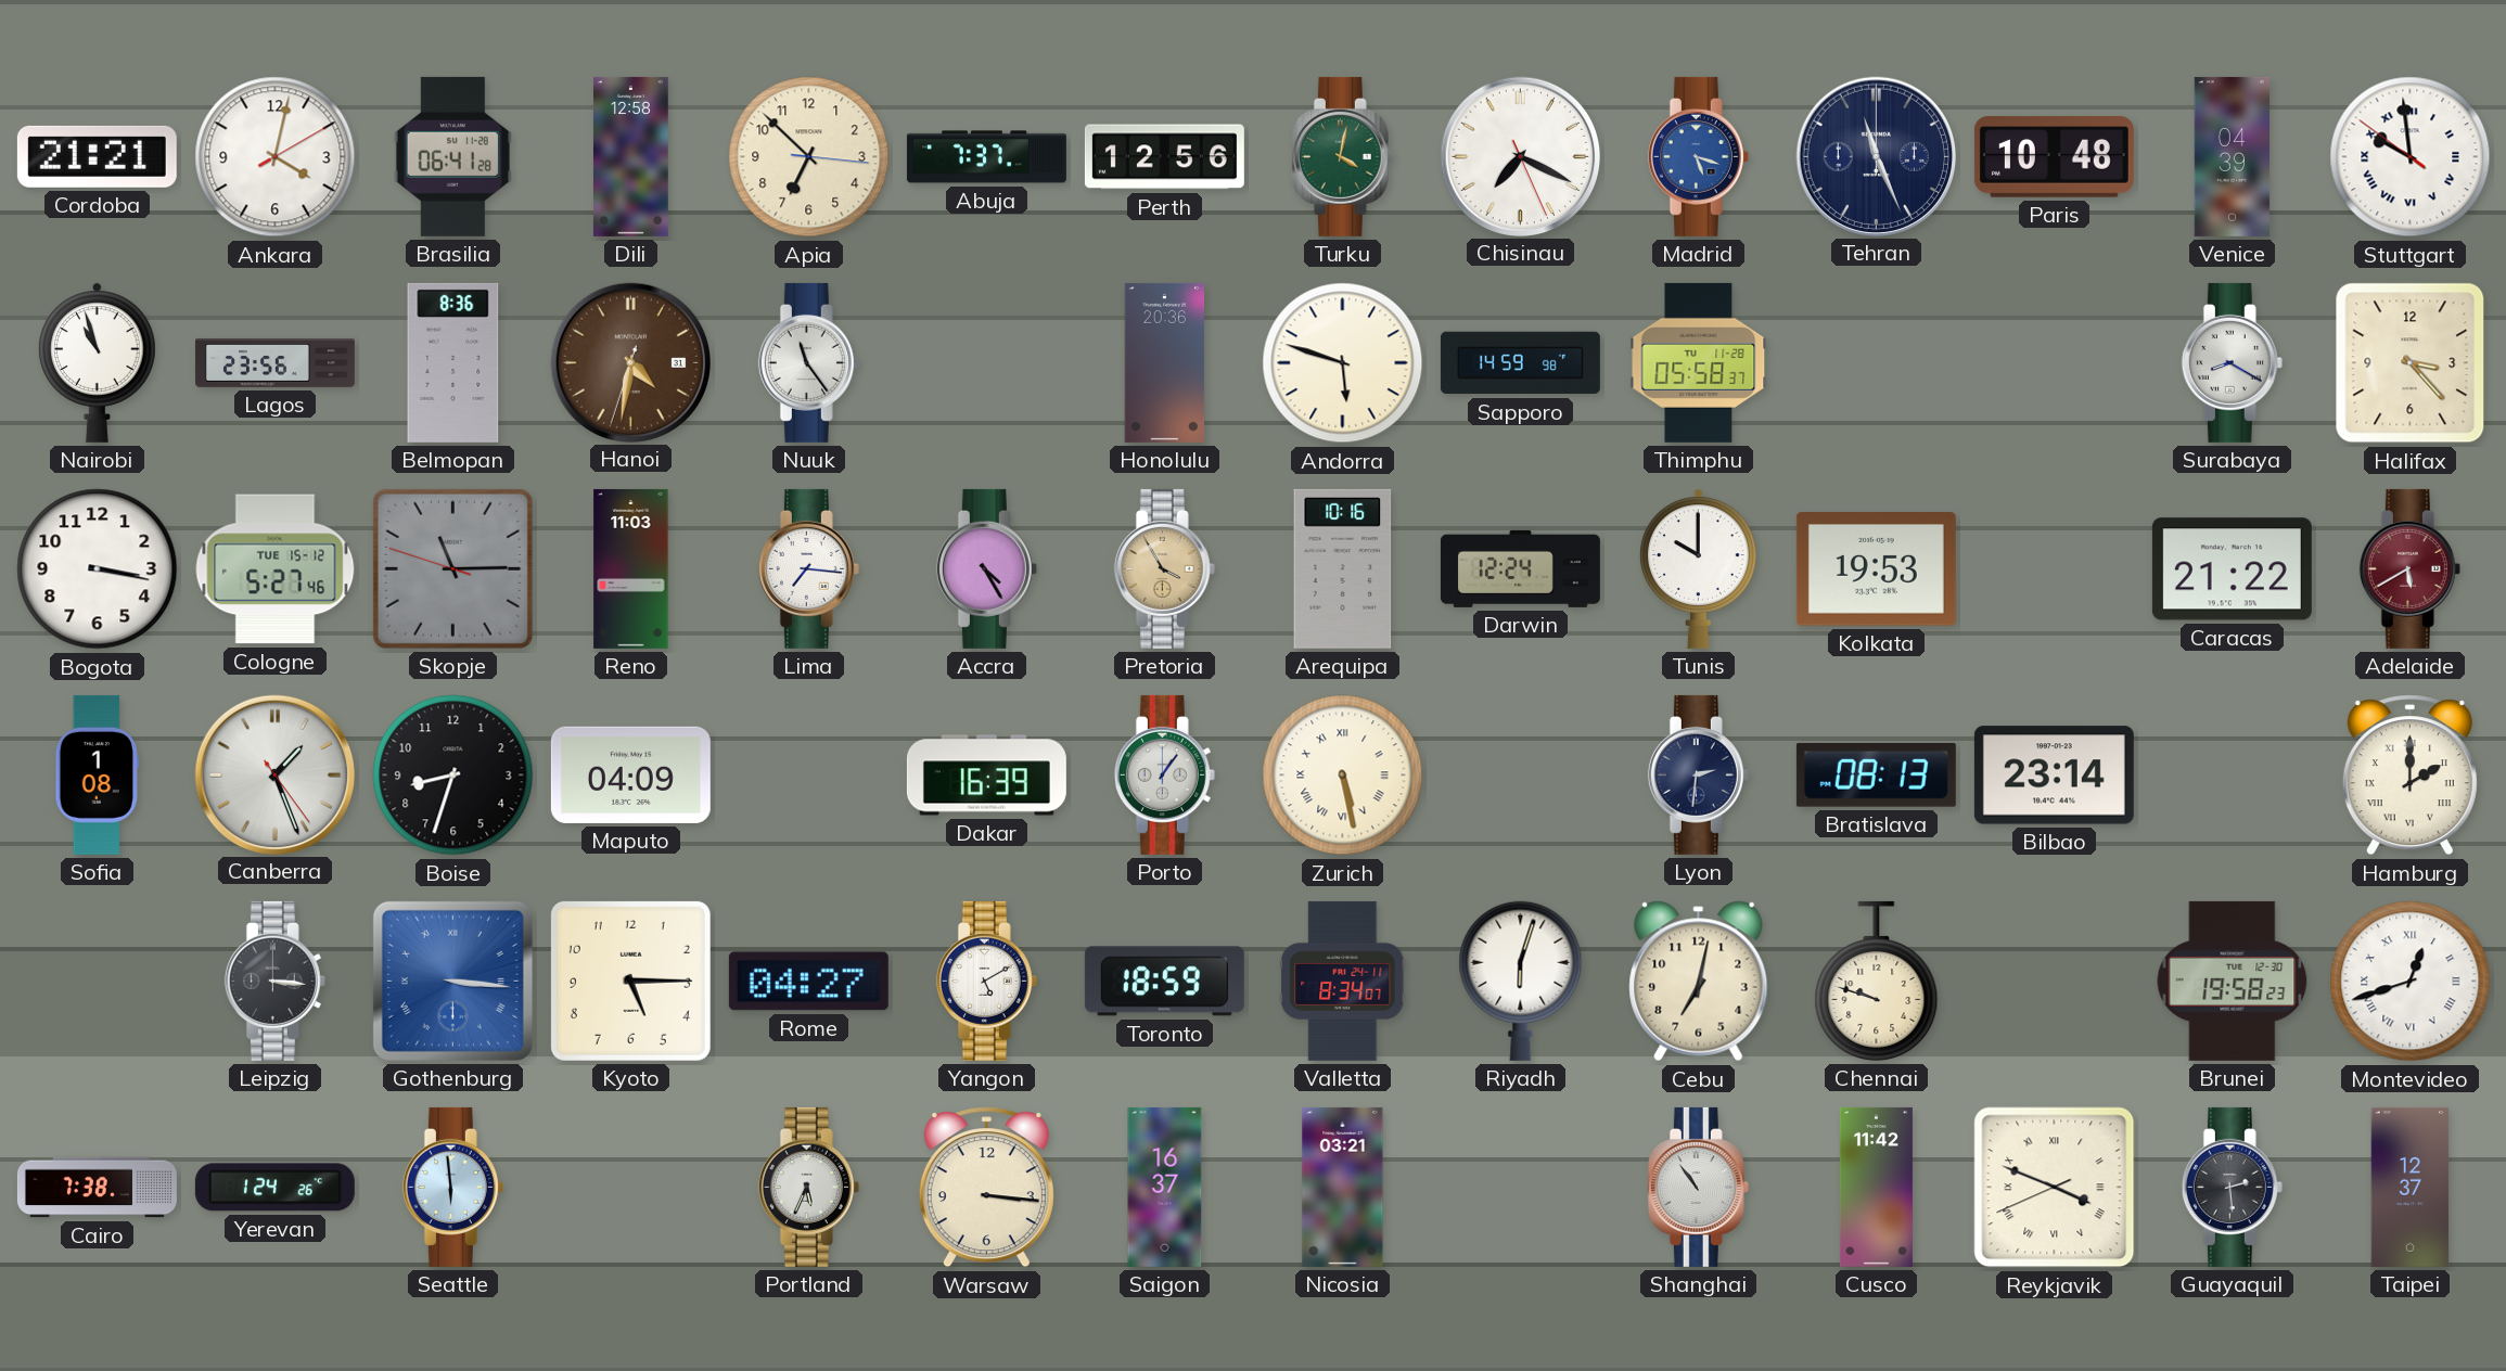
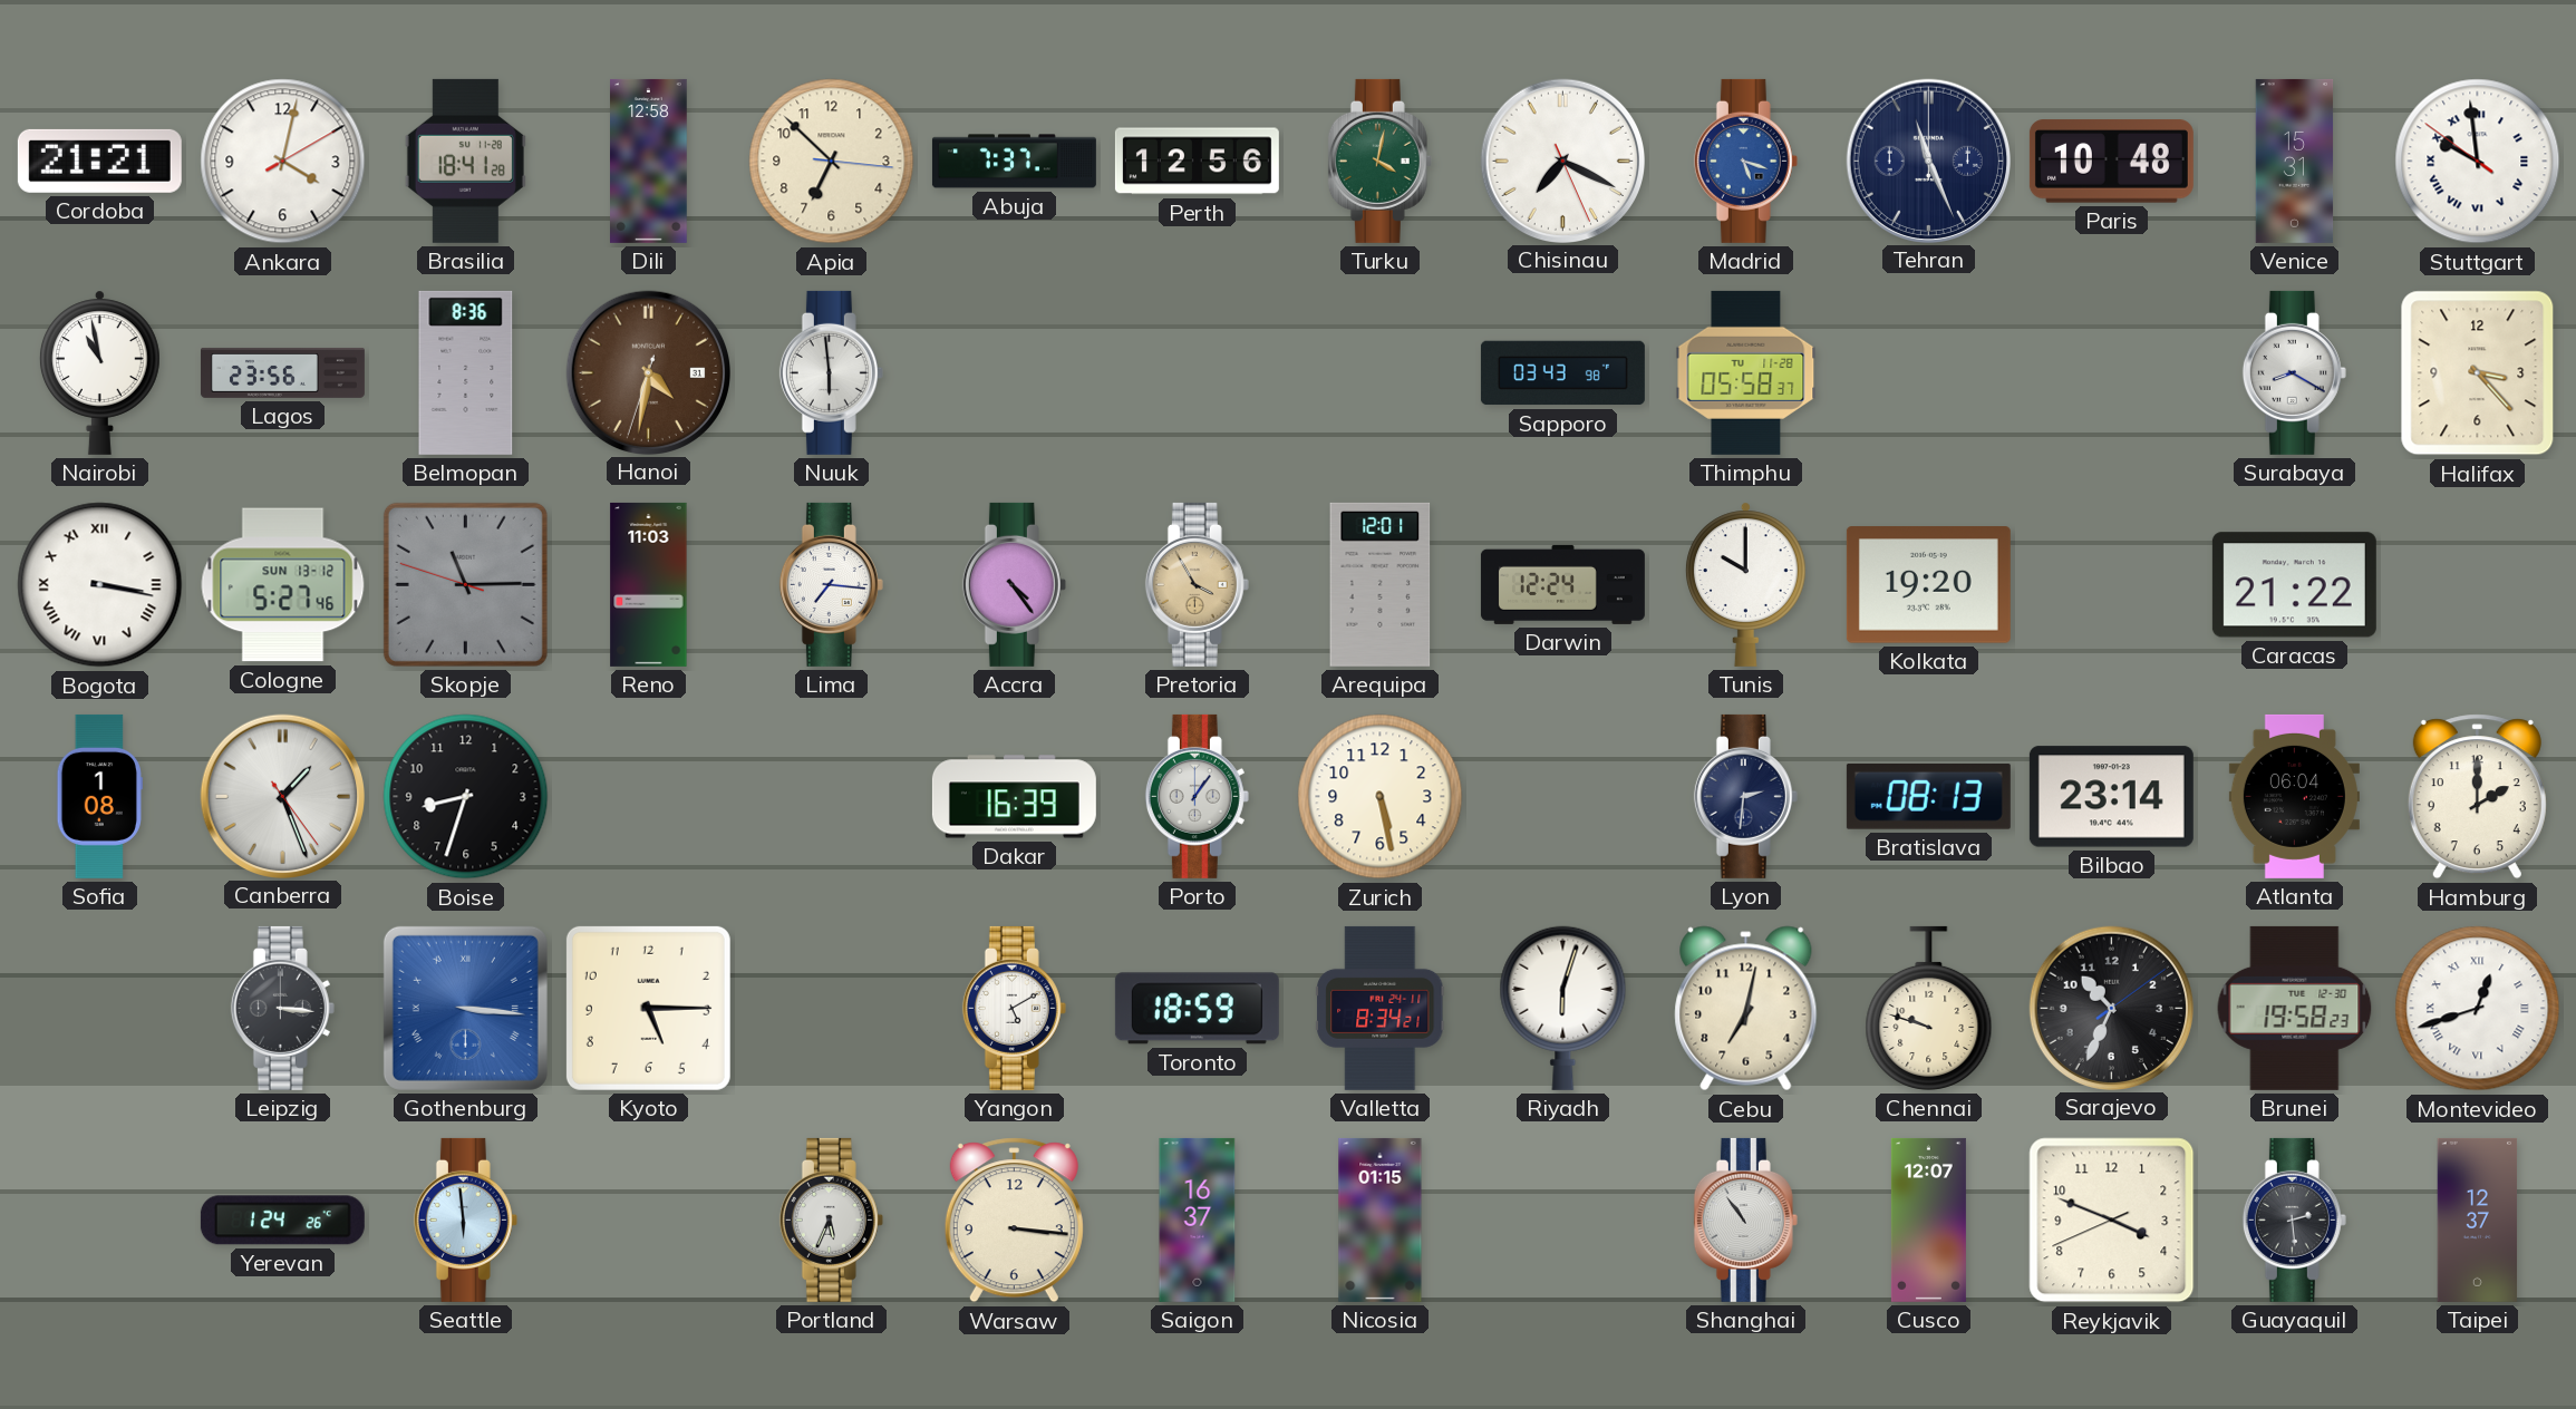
Brasilia: 06:41 -> 18:41 (465, 161)
Venice: 04:39 -> 15:31 (2295, 161)
Nairobi: 10:57 -> 10:58 (100, 372)
Nuuk: 11:24 -> 5:59 (831, 372)
Honolulu: 20:36 -> none (1165, 362)
Andorra: 5:48 -> none (1343, 363)
Sapporo: 14:59 -> 03:43 (1562, 373)
Bogota numerals: Arabic -> Roman (100, 585)
Cologne date: TUE 15-12 -> SUN 13-12 (283, 585)
Accra: 4:25 -> 4:24 (1014, 584)
Arequipa: 10:16 -> 12:01 (1381, 584)
Kolkata: 19:53 -> 19:20 (1928, 585)
Adelaide: 5:40 -> none (2409, 568)
Maputo: 04:09 -> none (630, 774)
Zurich numerals: Roman -> Arabic (1381, 797)
Atlanta: none -> 06:04 (2294, 796)
Hamburg numerals: Roman -> Arabic (2477, 797)
Rome: 04:27 -> none (808, 982)
Valletta: 8:34:07 -> 8:34:21 (1381, 1008)
Sarajevo: none -> 10:34 (2111, 1008)
Cairo: 7:38 -> none (97, 1188)
Nicosia: 03:21 -> 01:15 (1381, 1219)
Cusco: 11:42 -> 12:07 (1928, 1219)
Reykjavik numerals: Roman -> Arabic (2112, 1221)
